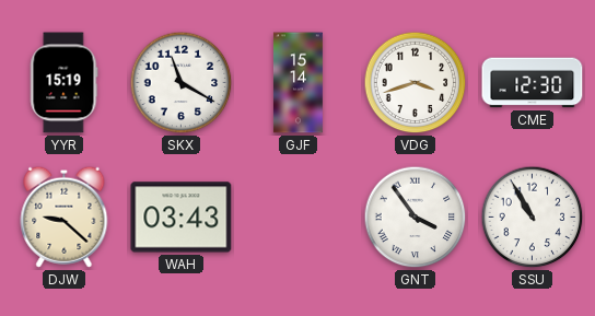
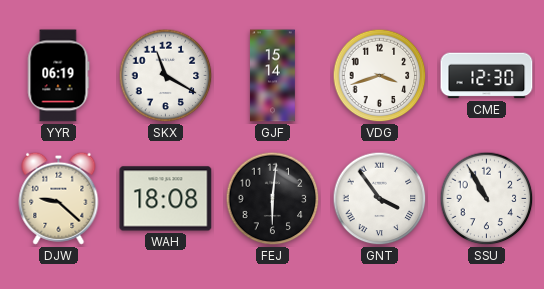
YYR: 15:19 -> 06:19 (58, 76)
WAH: 03:43 -> 18:08 (166, 199)
FEJ: none -> 6:01 (273, 199)
